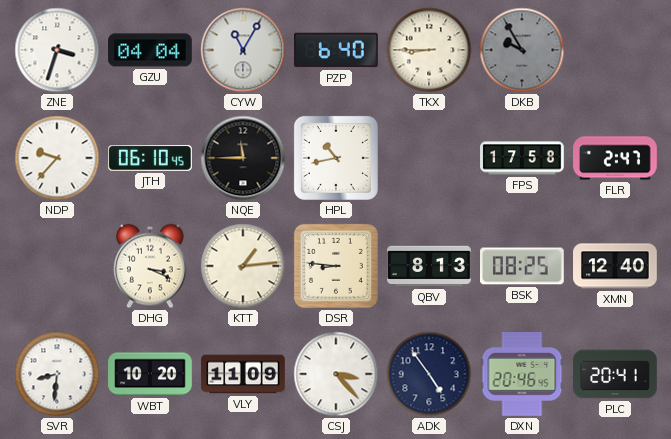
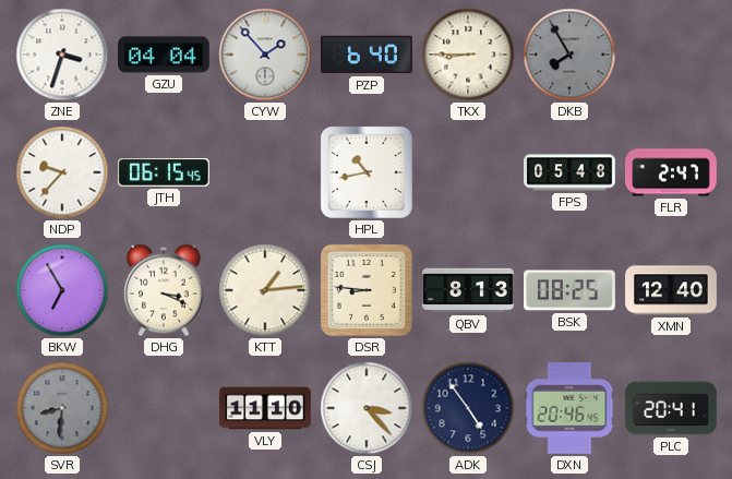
CYW: 11:05 -> 1:53 (265, 55)
DKB: 9:55 -> 7:55 (569, 55)
JTH: 06:10 -> 06:15 (165, 172)
NQE: 11:45 -> none (243, 158)
FPS: 17:58 -> 05:48 (569, 172)
BKW: none -> 6:55 (62, 290)
SVR dial: white -> grey (62, 408)
WBT: 10:20 -> none (150, 374)
VLY: 11:09 -> 11:10 (265, 408)
